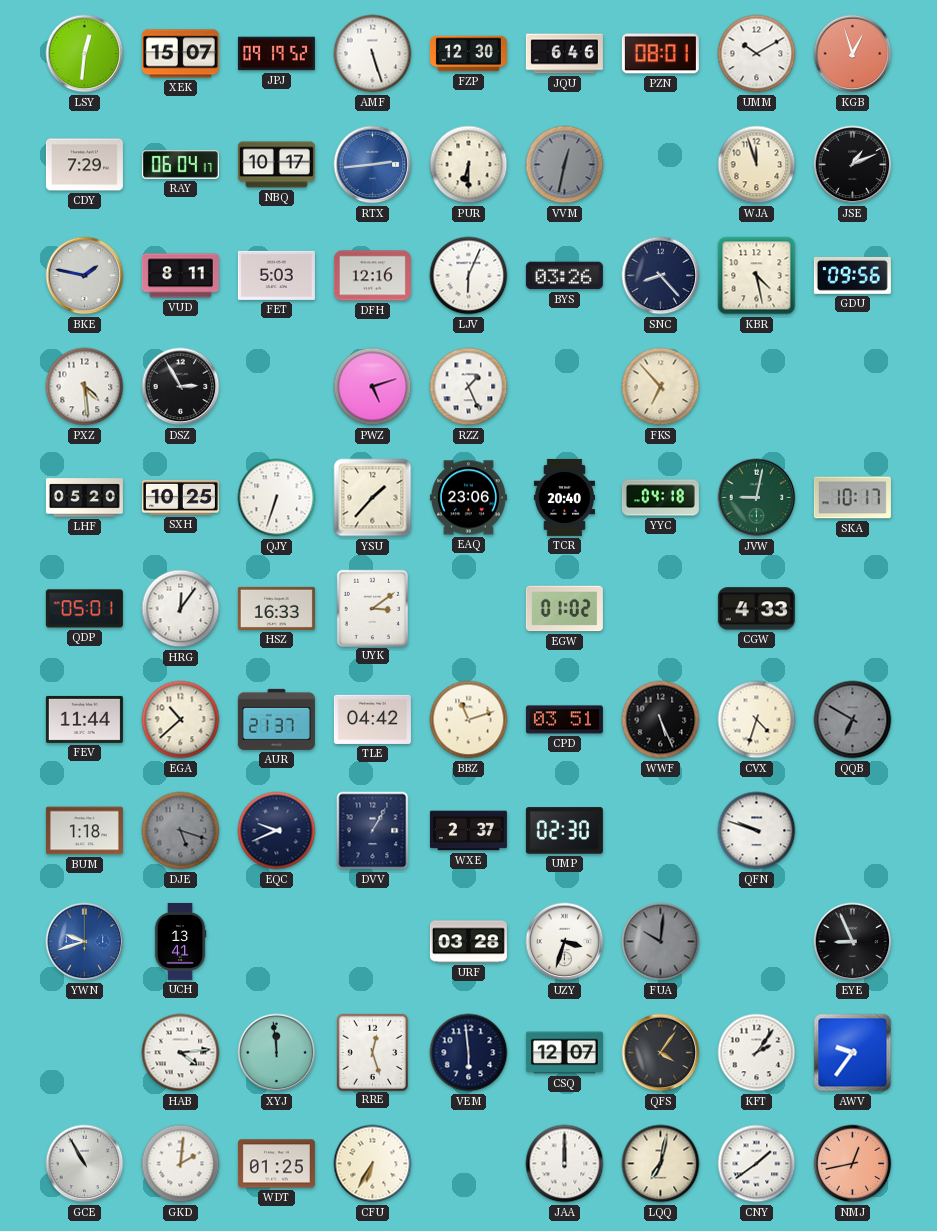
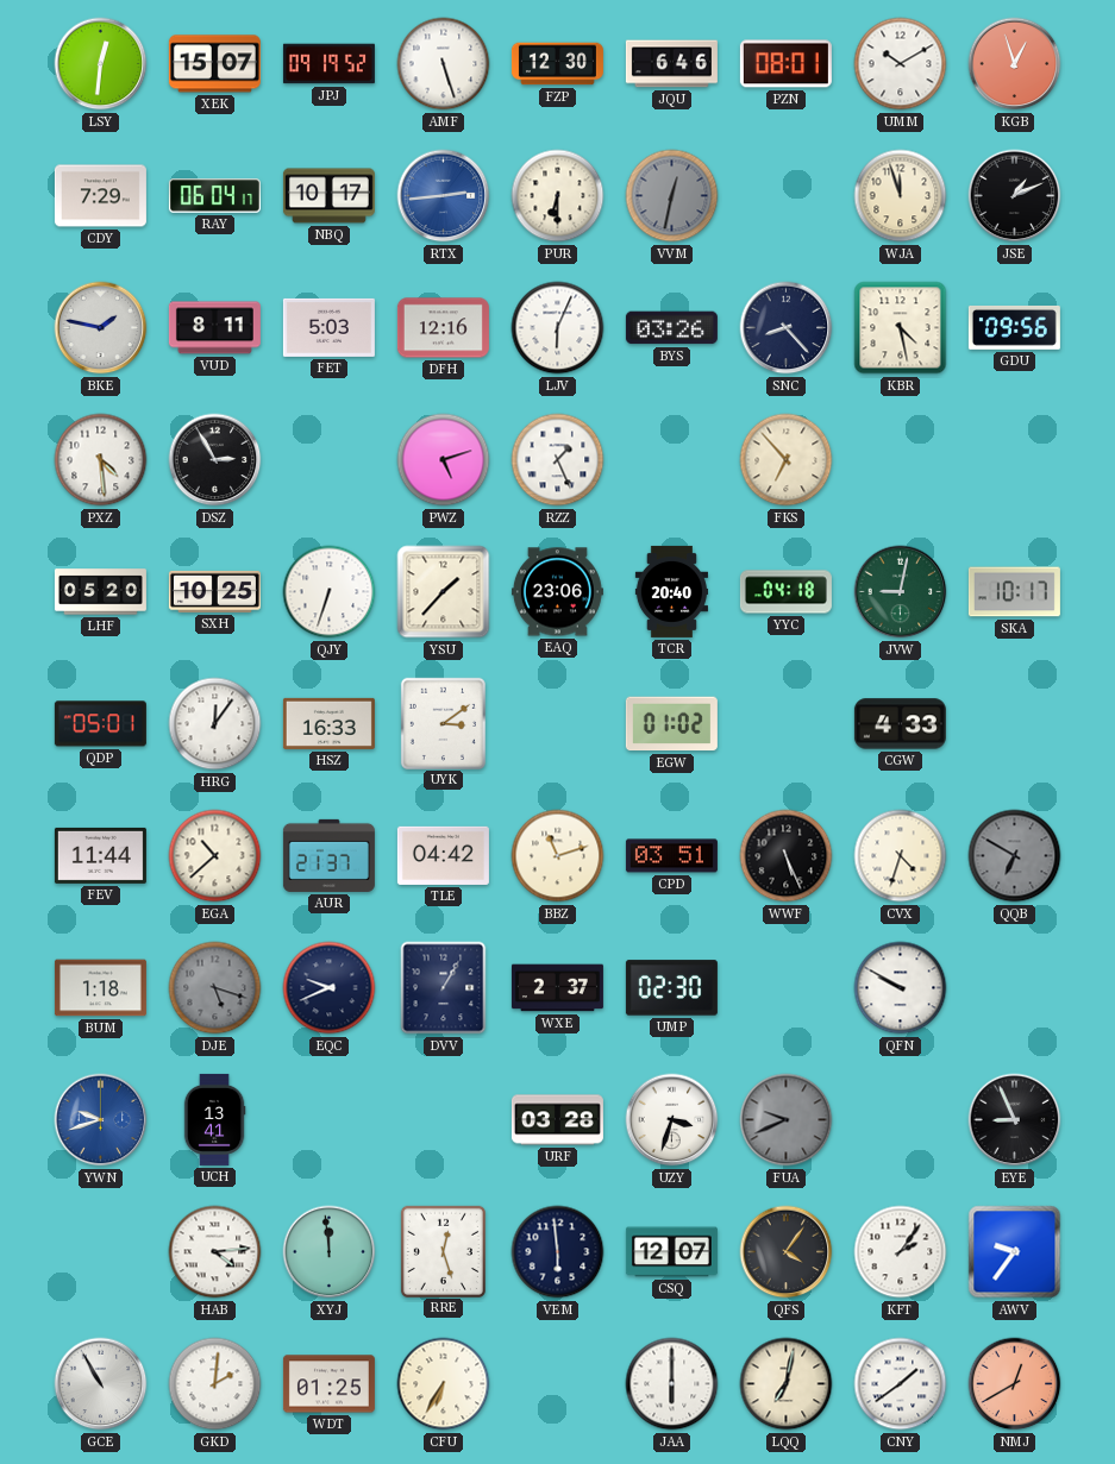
QFN: 9:48 -> 9:50 (901, 988)
FUA: 10:01 -> 9:41 (787, 1120)
JAA: 12:00 -> 6:00 (672, 1384)
NMJ: 12:43 -> 12:40 (1015, 1384)
